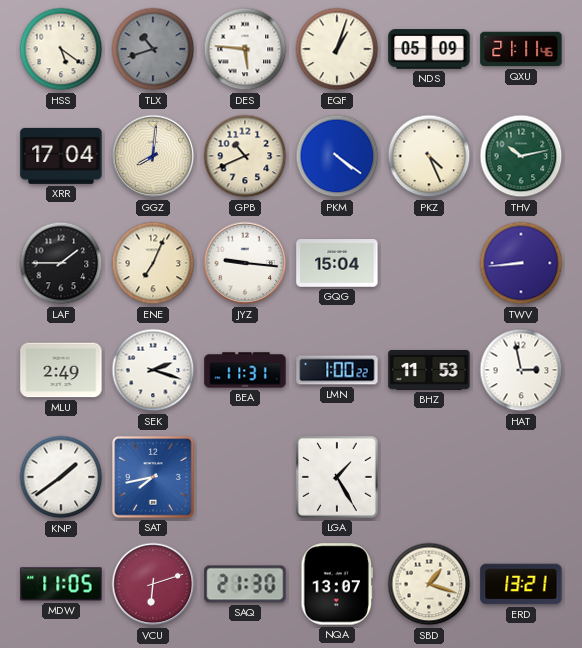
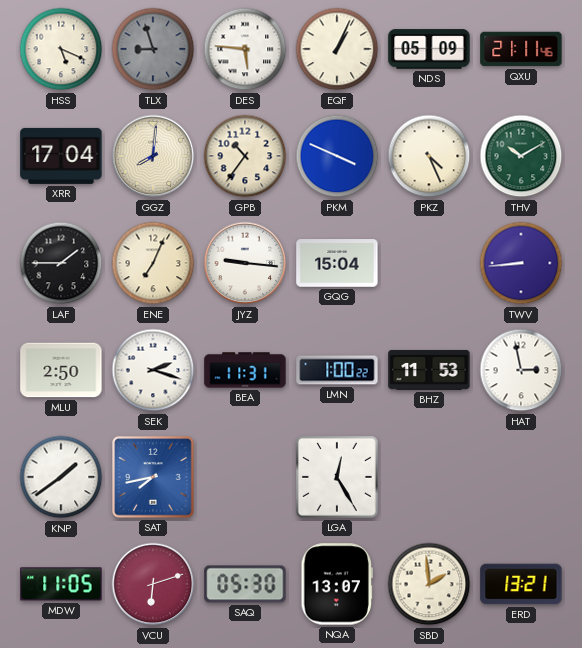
HSS: 5:21 -> 5:19 (61, 49)
TLX: 10:42 -> 8:57 (153, 49)
EQF: 1:03 -> 1:04 (337, 49)
GPB: 10:41 -> 10:36 (245, 156)
PKM: 4:21 -> 3:49 (337, 156)
THV: 10:13 -> 10:10 (521, 156)
MLU: 2:49 -> 2:50 (61, 370)
LGA: 1:25 -> 12:25 (337, 477)
SAQ: 21:30 -> 05:30 (245, 584)
SBD: 1:18 -> 1:59 (429, 584)
